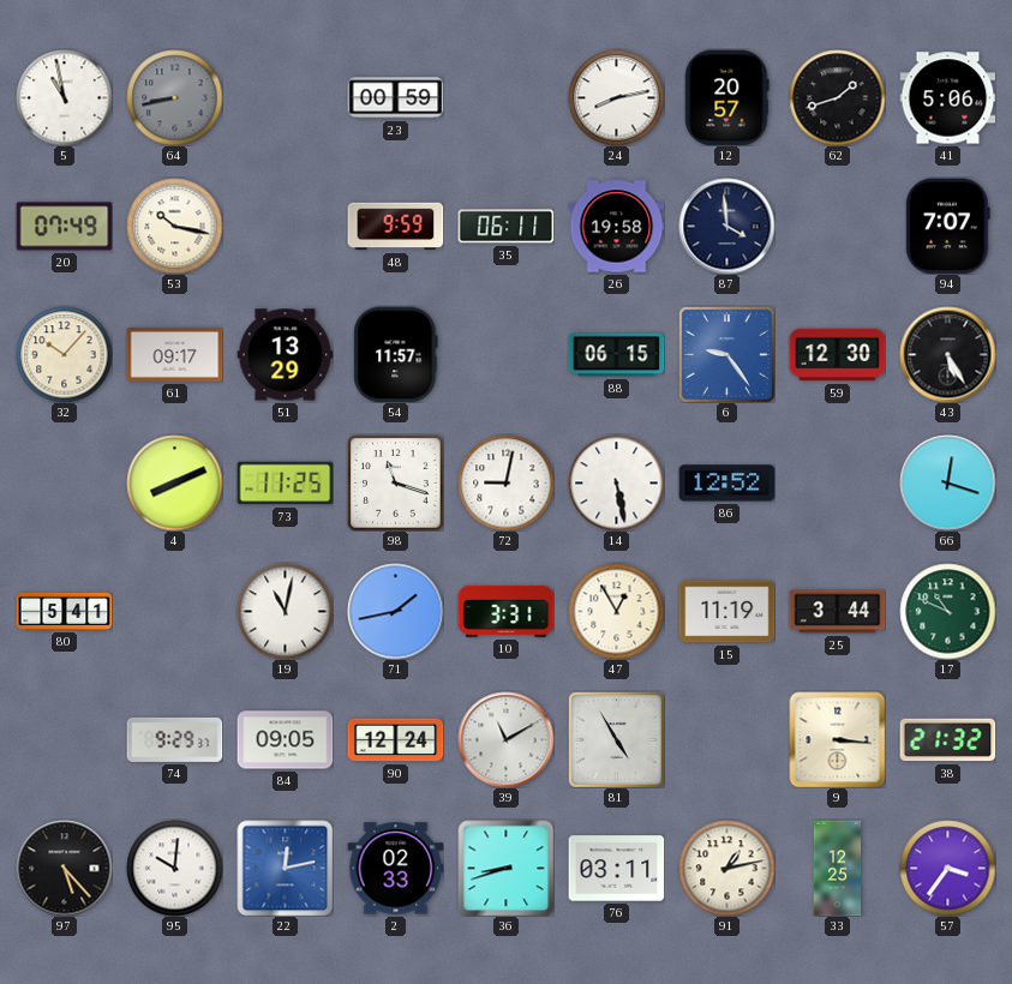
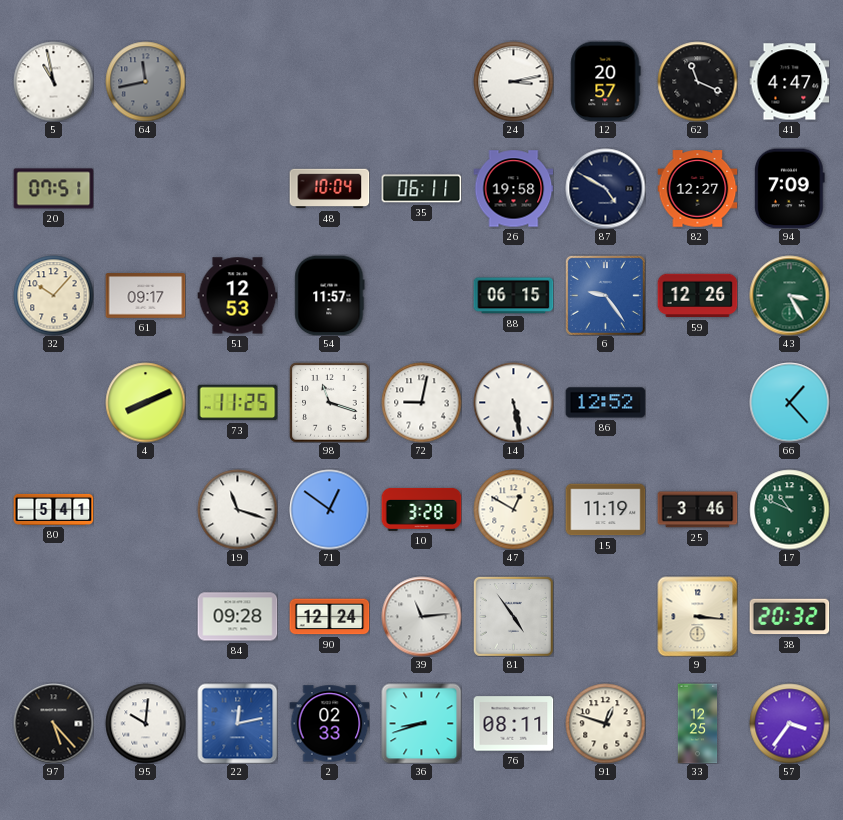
64: 8:43 -> 11:43 (145, 81)
23: 00:59 -> none (395, 98)
24: 8:13 -> 3:13 (513, 81)
62: 1:42 -> 11:19 (697, 81)
41: 5:06 -> 4:47 (789, 82)
20: 07:49 -> 07:51 (53, 189)
53: 10:17 -> none (174, 226)
48: 9:59 -> 10:04 (329, 189)
87: 3:59 -> 4:50 (605, 188)
82: none -> 12:27 (697, 189)
94: 7:07 -> 7:09 (789, 188)
51: 13:29 -> 12:53 (237, 296)
59: 12:30 -> 12:26 (697, 296)
43: 5:25 -> 3:25 (789, 295)
43 dial: black -> green (789, 295)
66: 12:18 -> 1:23 (789, 402)
19: 11:02 -> 11:18 (237, 509)
71: 1:43 -> 12:51 (329, 509)
10: 3:31 -> 3:28 (421, 509)
47: 12:55 -> 12:50 (513, 509)
25: 3:44 -> 3:46 (697, 510)
74: 9:29 -> none (174, 739)
84: 09:05 -> 09:28 (237, 617)
39: 11:10 -> 11:14 (421, 616)
81: 4:55 -> 4:54 (513, 616)
38: 21:32 -> 20:32 (789, 617)
76: 03:11 -> 08:11 (513, 724)
91: 1:13 -> 12:48 (605, 723)
